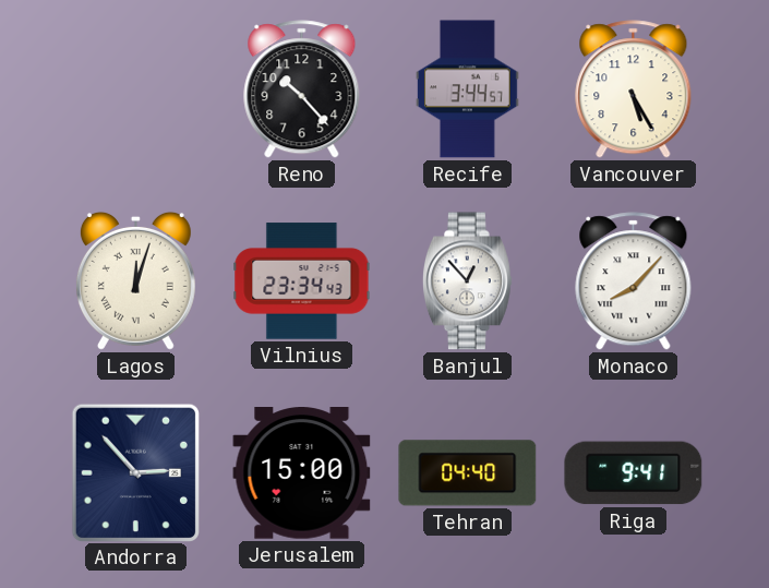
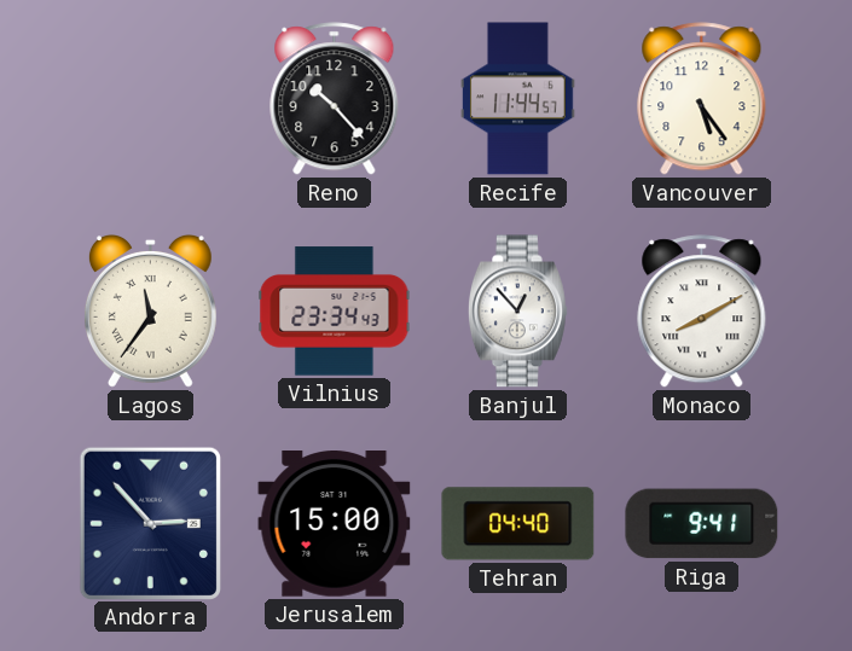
Recife: 3:44 -> 11:44 (518, 99)
Vancouver: 5:25 -> 5:24 (702, 99)
Lagos: 12:03 -> 11:36 (150, 310)
Monaco: 8:07 -> 8:10 (702, 312)
